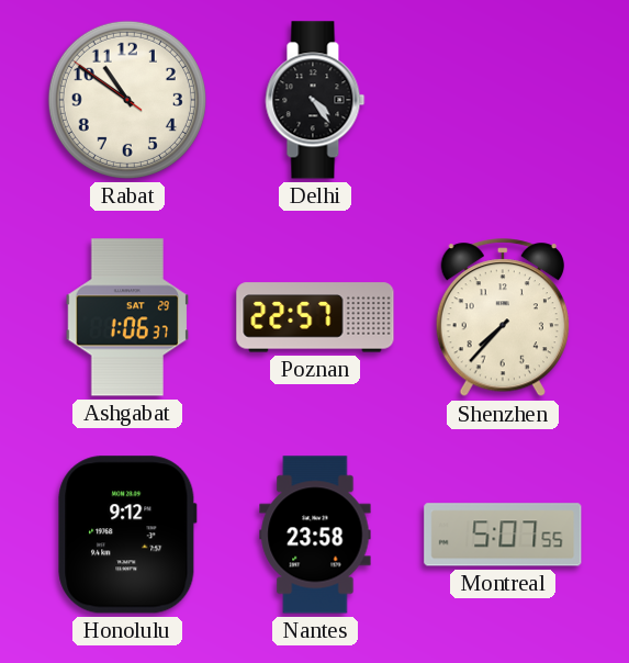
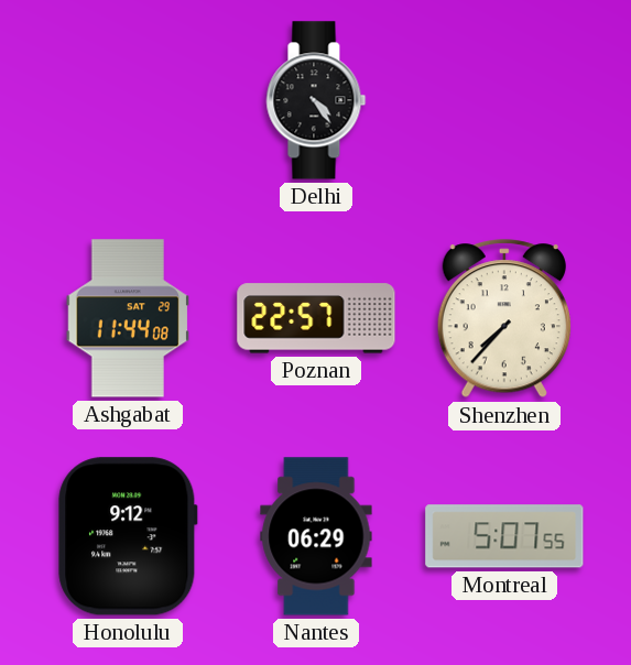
Rabat: 10:50 -> none (127, 100)
Ashgabat: 1:06 -> 11:44 (128, 318)
Nantes: 23:58 -> 06:29 (316, 536)
